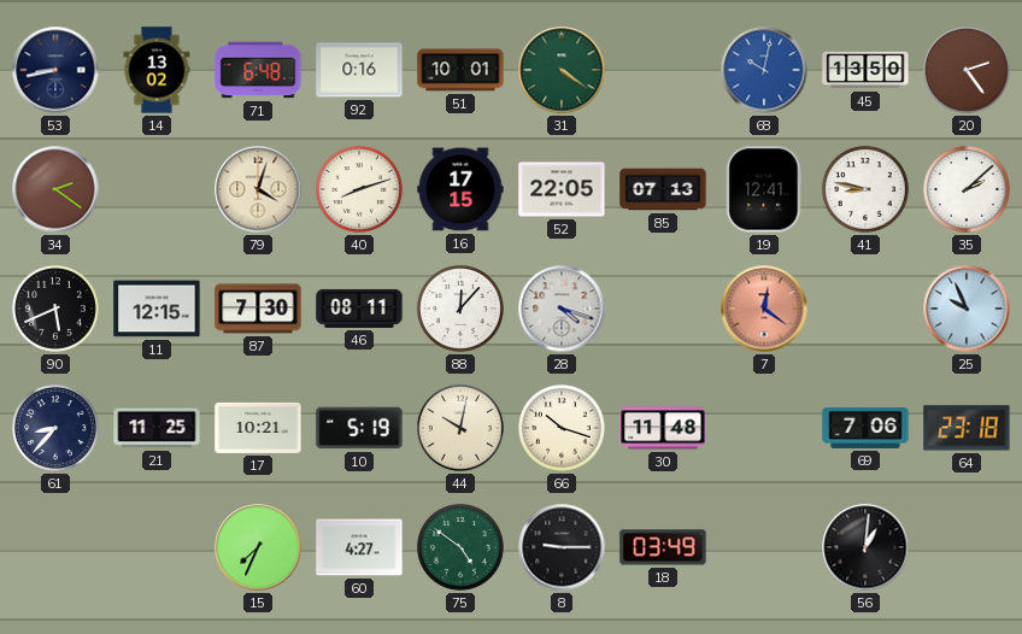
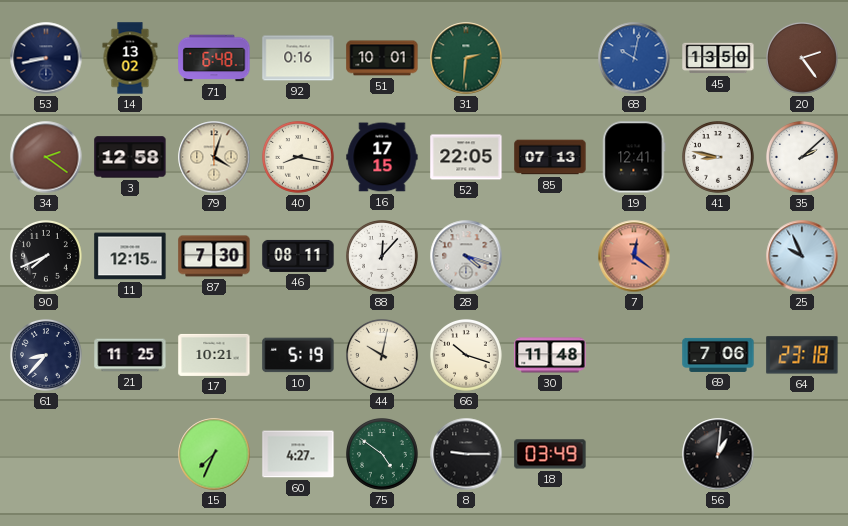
31: 4:21 -> 2:31 (466, 58)
3: none -> 12:58 (130, 157)
40: 8:12 -> 8:17 (299, 158)
90: 5:41 -> 7:41 (47, 257)
